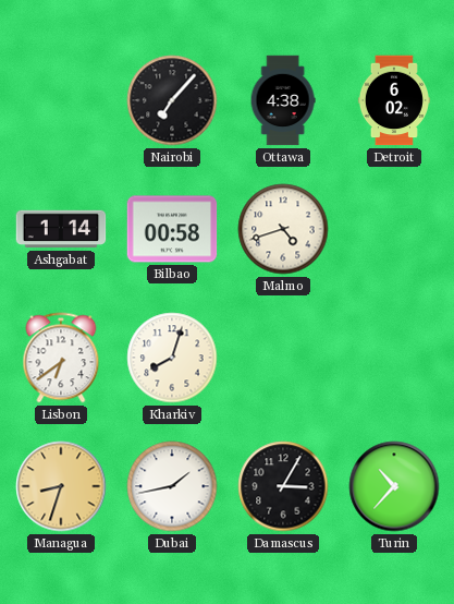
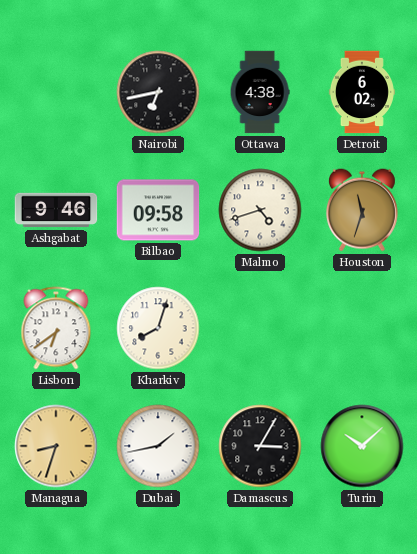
Nairobi: 7:07 -> 6:43 (158, 92)
Ashgabat: 1:14 -> 9:46 (56, 210)
Bilbao: 00:58 -> 09:58 (158, 210)
Houston: none -> 11:33 (362, 210)
Turin: 10:37 -> 10:08 (362, 446)
